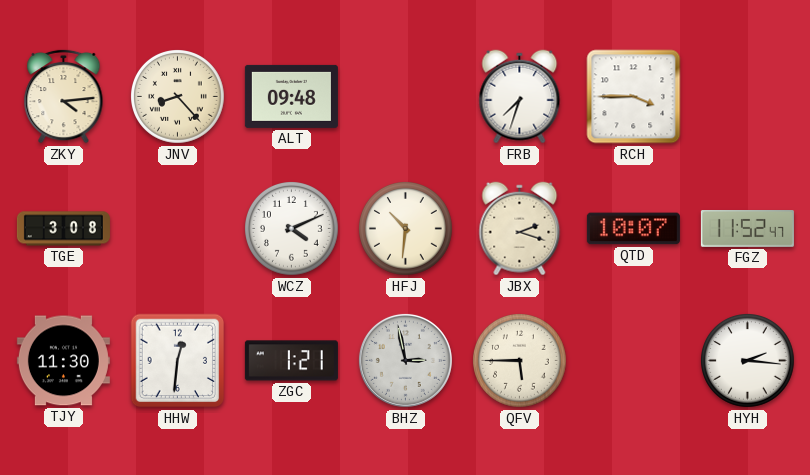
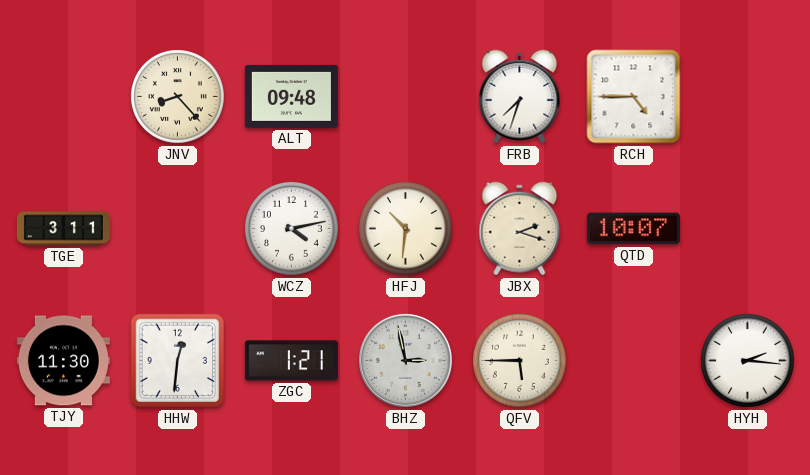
ZKY: 4:14 -> none (64, 96)
RCH: 3:45 -> 4:45 (634, 97)
TGE: 3:08 -> 3:11 (63, 229)
WCZ: 4:11 -> 4:13 (292, 229)
FGZ: 11:52 -> none (747, 229)
